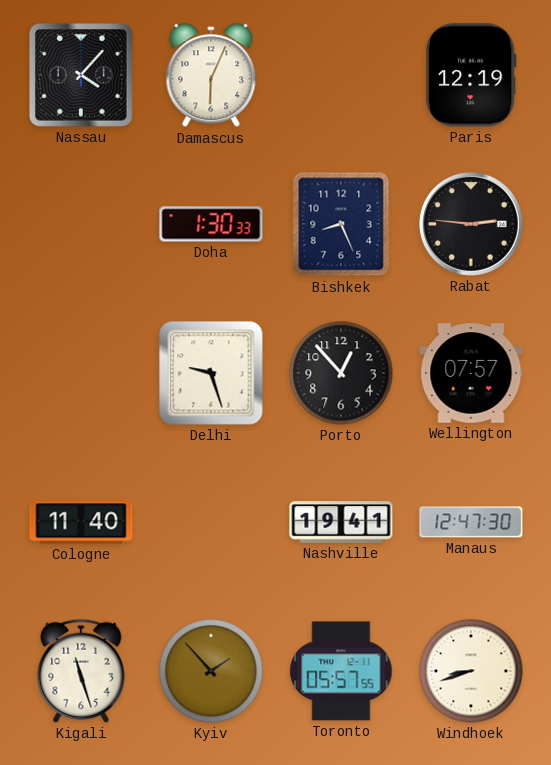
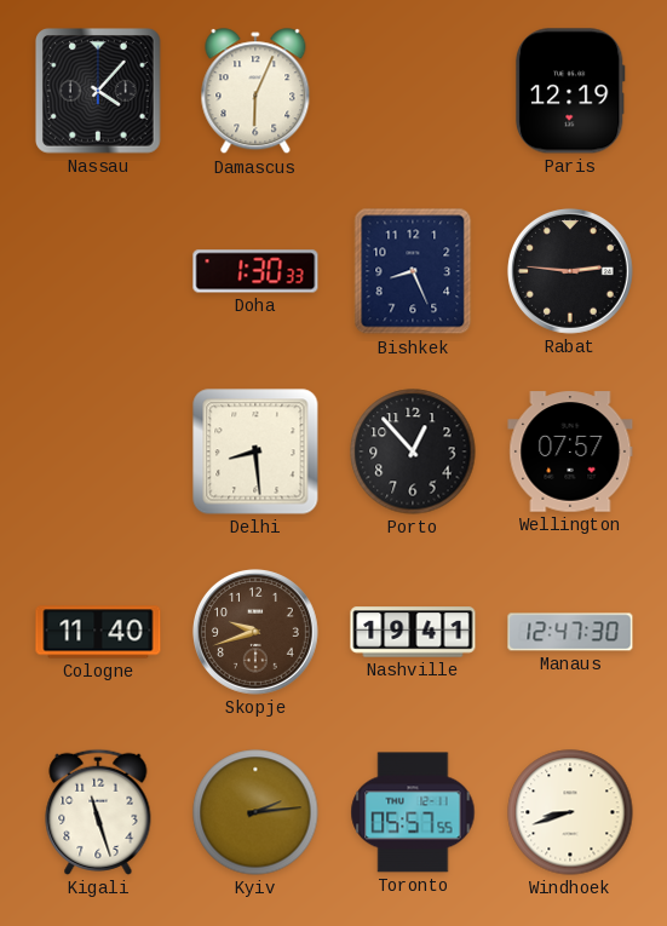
Delhi: 9:27 -> 8:29 (255, 452)
Skopje: none -> 9:42 (255, 632)
Kyiv: 1:53 -> 2:14 (255, 812)
